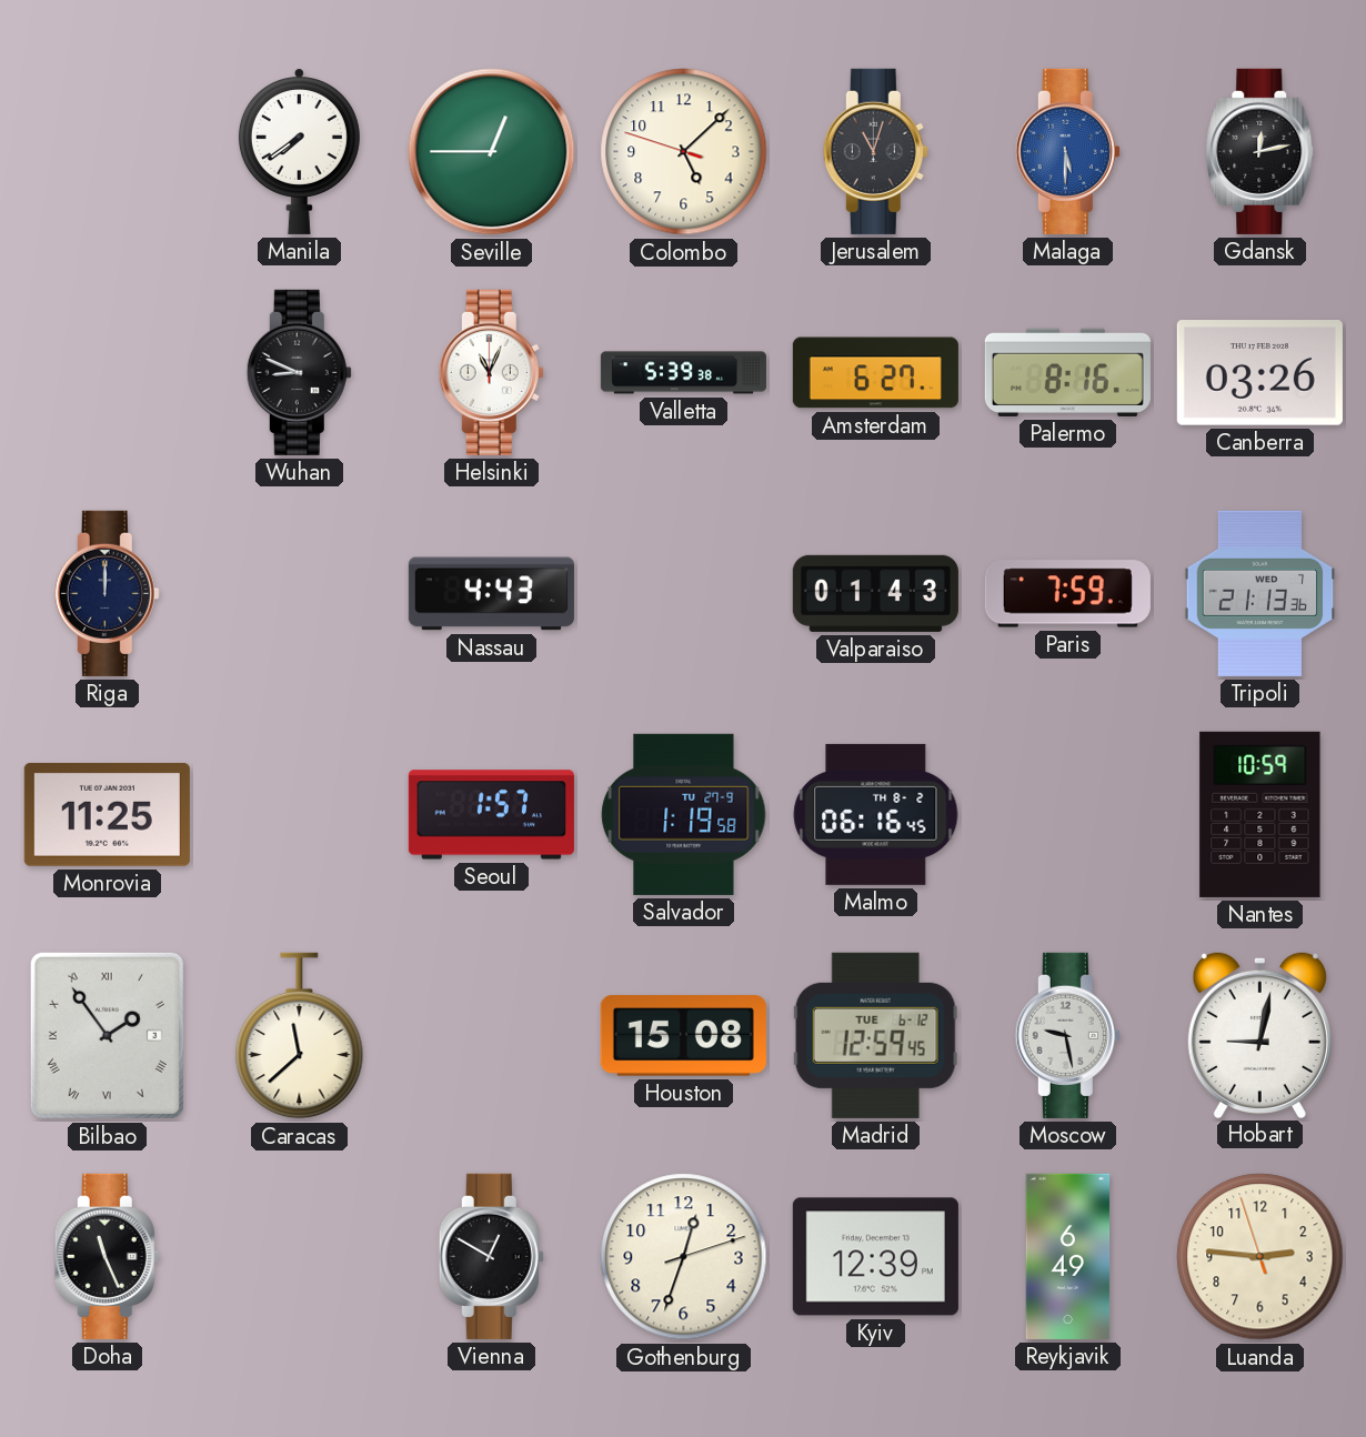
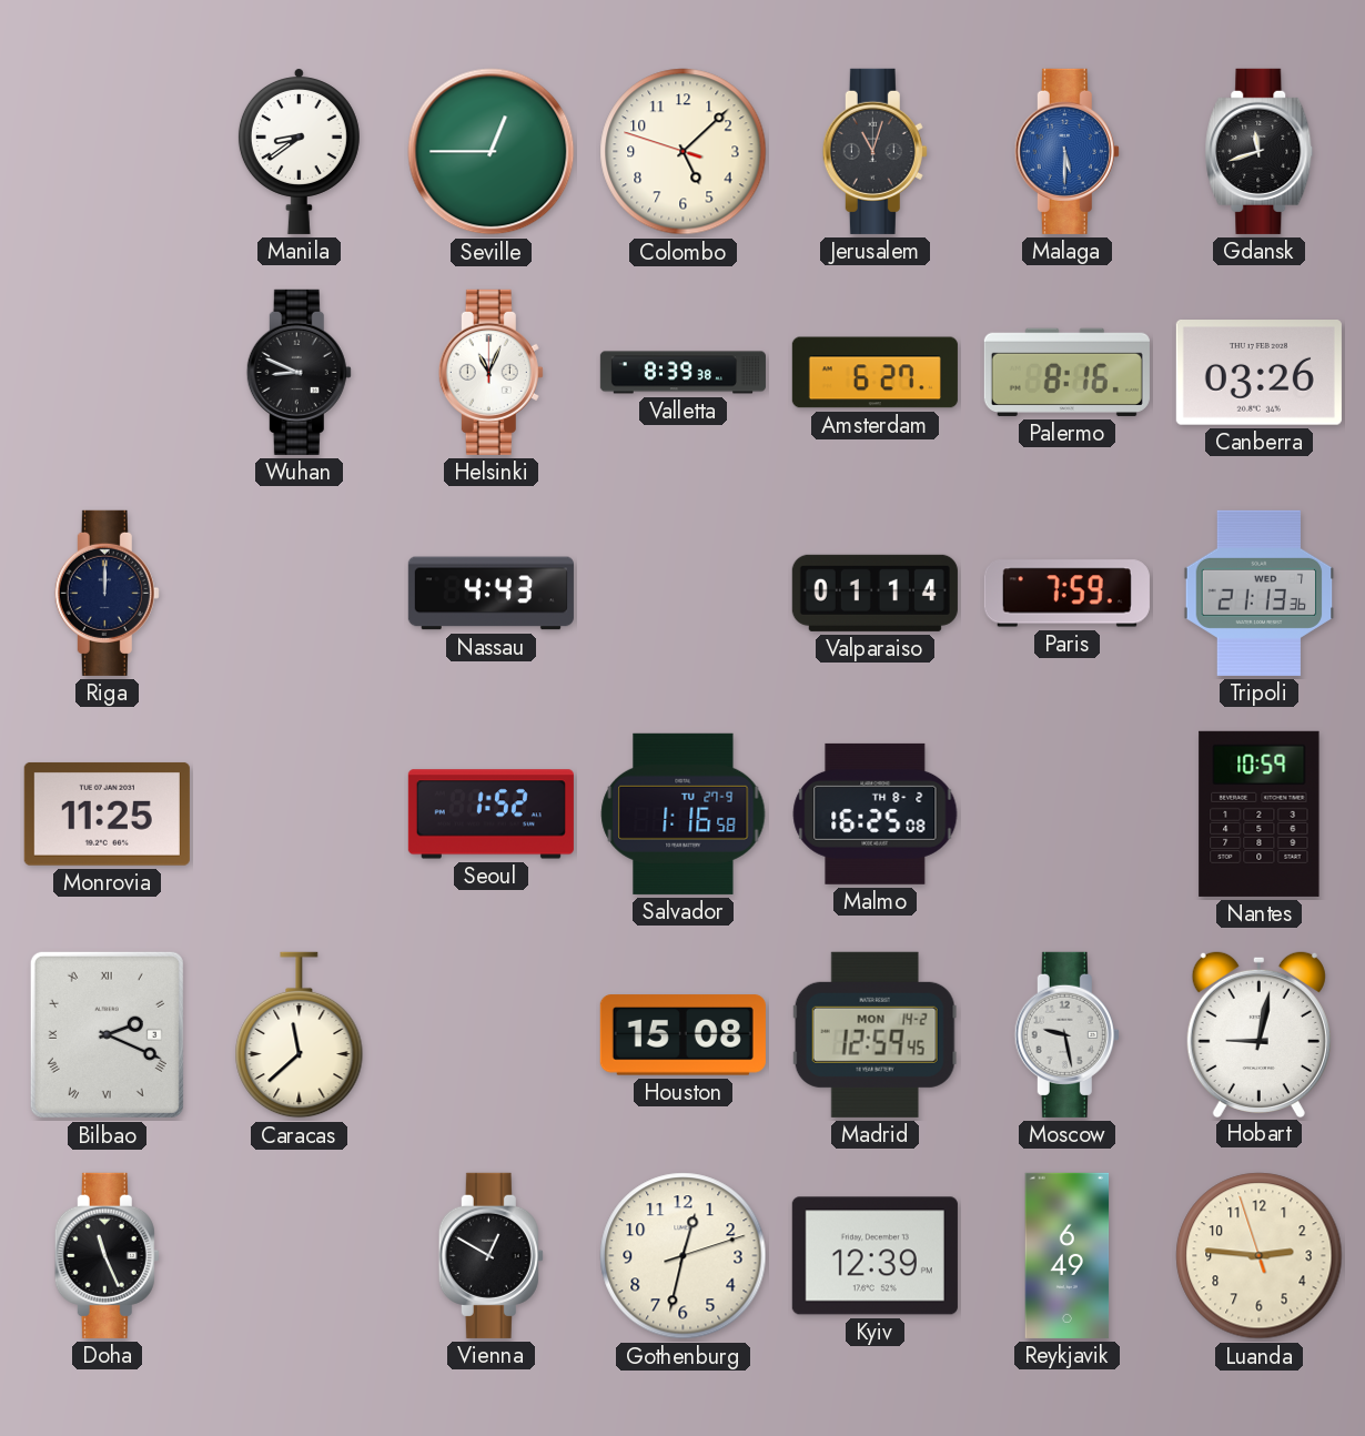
Manila: 7:39 -> 8:39 (299, 151)
Gdansk: 12:13 -> 11:42 (1260, 151)
Valletta: 5:39 -> 8:39 (683, 373)
Valparaiso: 01:43 -> 01:14 (874, 593)
Seoul: 1:57 -> 1:52 (491, 815)
Salvador: 1:19 -> 1:16 (684, 813)
Malmo: 06:16 -> 16:25 (876, 813)
Bilbao: 1:54 -> 2:19 (107, 1034)
Madrid date: TUE 6-12 -> MON 14-2 (874, 1034)
Gothenburg: 12:33 -> 12:32 (684, 1256)
